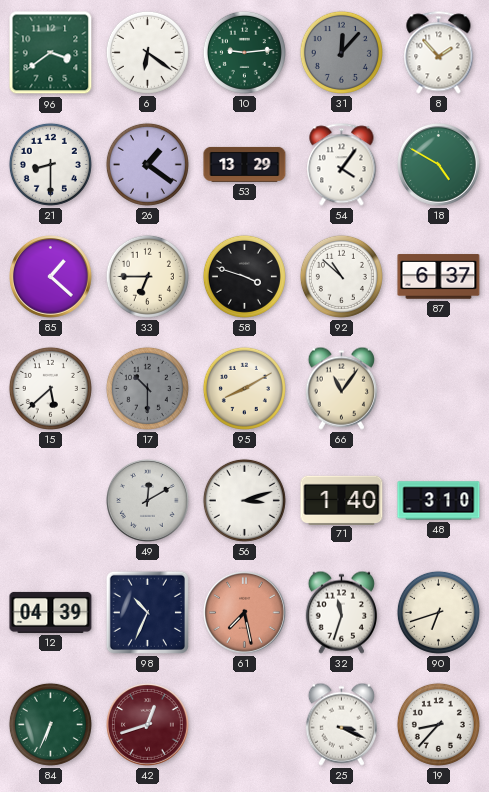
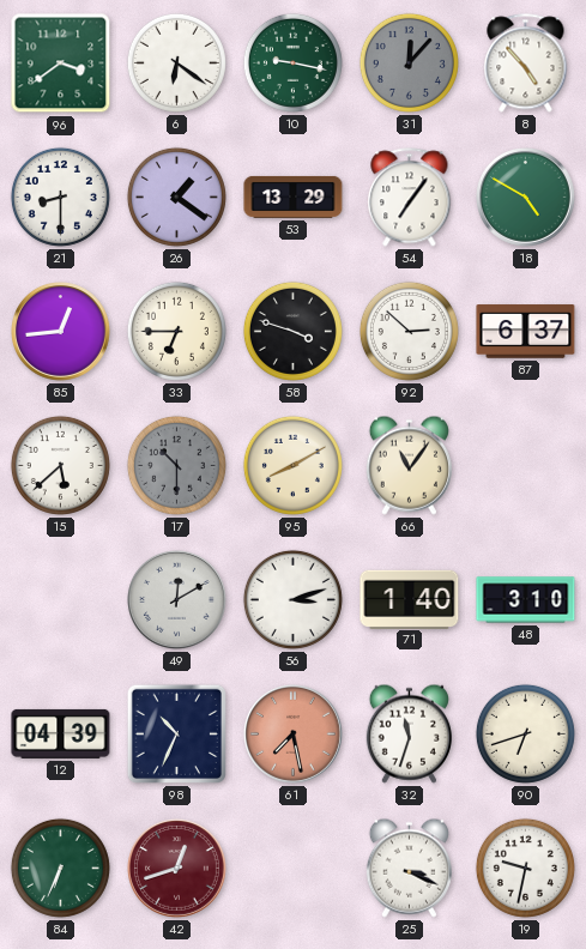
10: 9:14 -> 9:17 (292, 62)
8: 1:53 -> 4:53 (526, 64)
54: 4:06 -> 7:06 (410, 198)
85: 1:22 -> 12:44 (61, 332)
92: 10:52 -> 2:52 (409, 331)
19: 8:37 -> 9:32 (525, 868)
